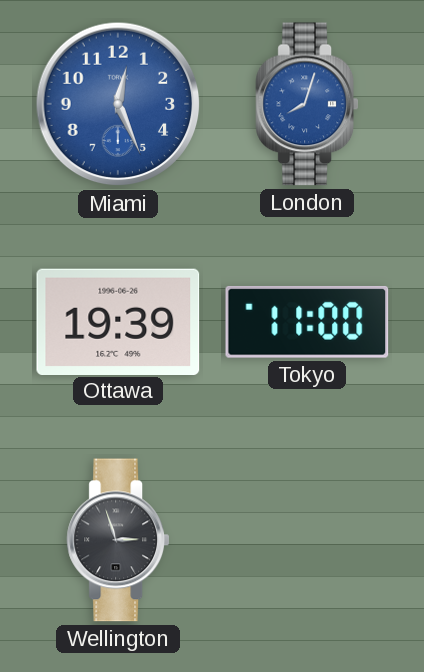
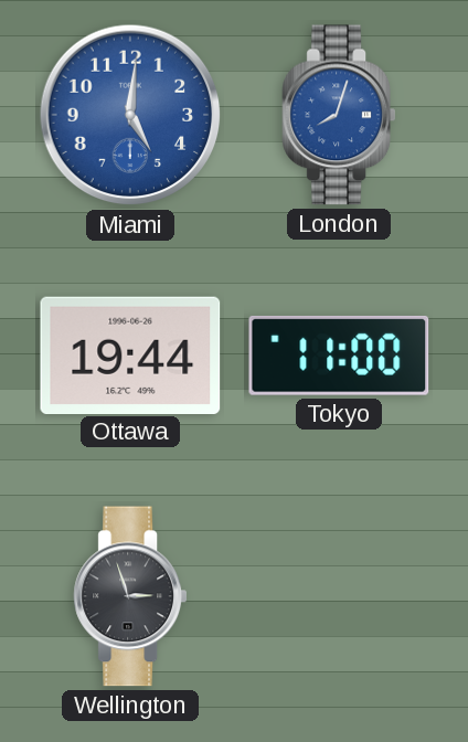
Miami: 12:26 -> 5:01 (130, 115)
Ottawa: 19:39 -> 19:44 (130, 354)
